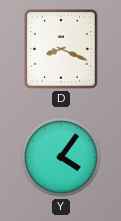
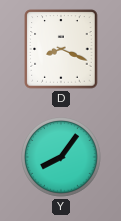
Y: 4:06 -> 8:06 (61, 157)
